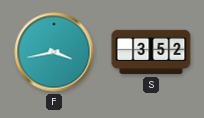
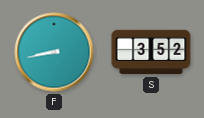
F: 3:43 -> 8:43 (54, 52)
